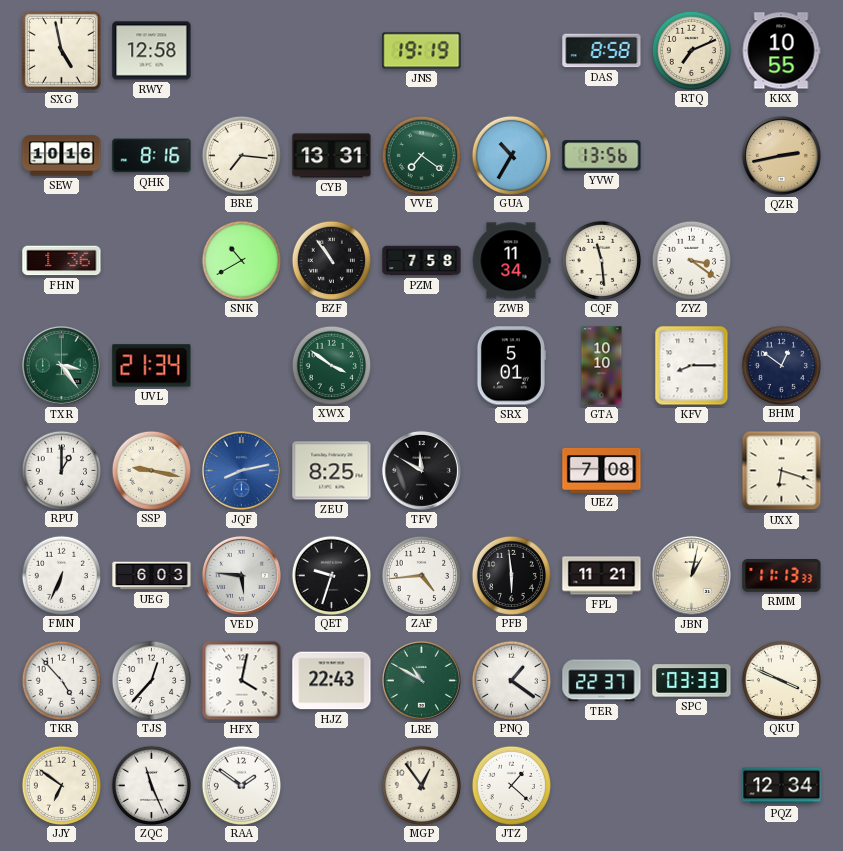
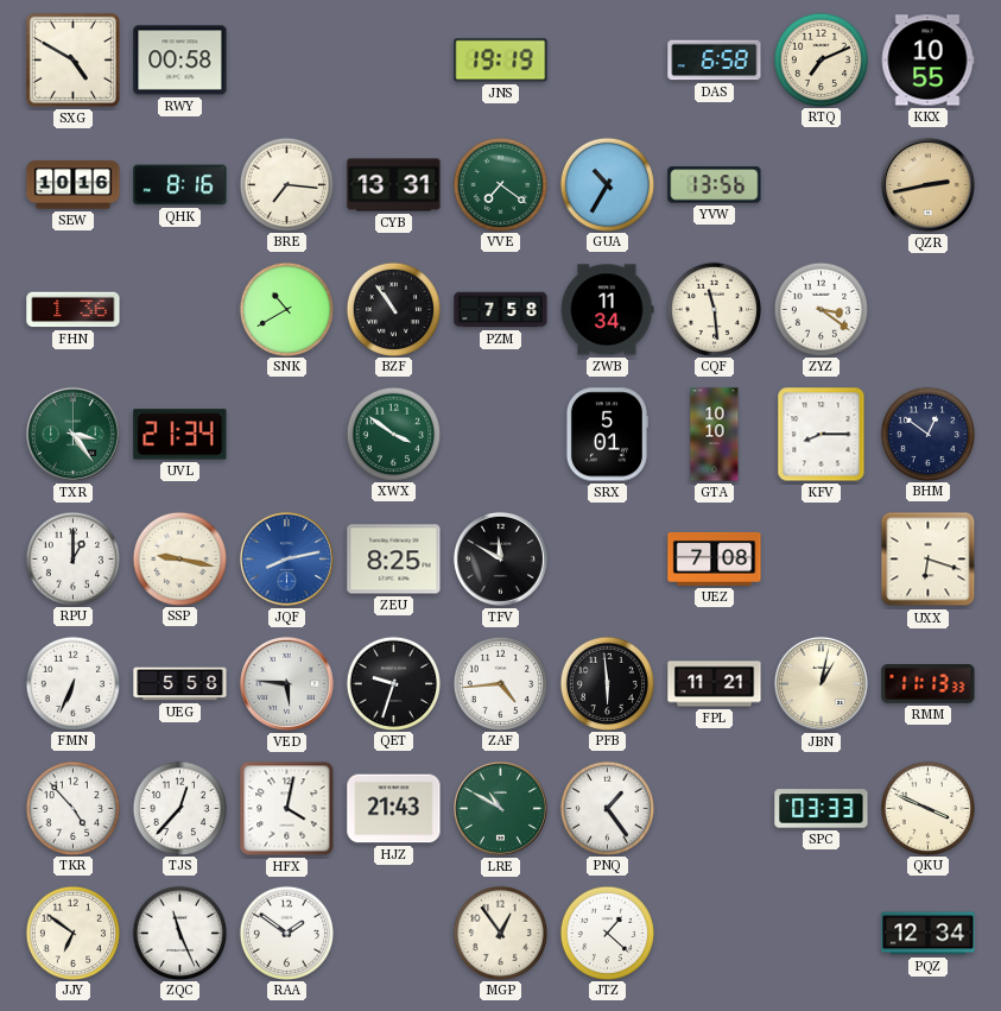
SXG: 4:58 -> 4:50 (72, 59)
RWY: 12:58 -> 00:58 (180, 61)
DAS: 8:58 -> 6:58 (715, 61)
UEG: 6:03 -> 5:58 (180, 684)
HJZ: 22:43 -> 21:43 (394, 809)
PNQ: 1:21 -> 1:24 (607, 808)
TER: 22:37 -> none (602, 681)
